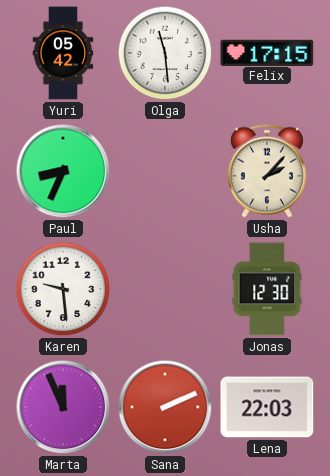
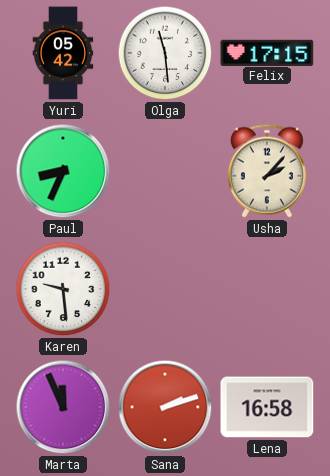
Jonas: 12:30 -> none (267, 289)
Sana: 2:11 -> 2:12 (165, 407)
Lena: 22:03 -> 16:58 (267, 407)
